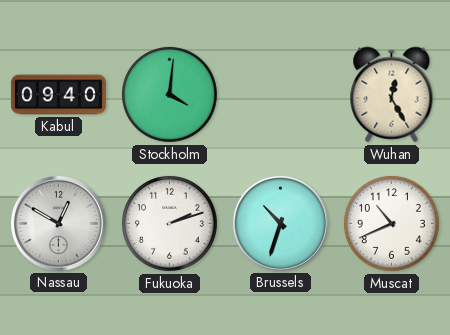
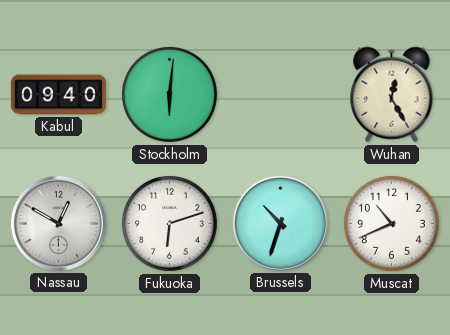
Stockholm: 4:01 -> 6:01 (169, 94)
Fukuoka: 2:12 -> 6:12 (169, 223)
